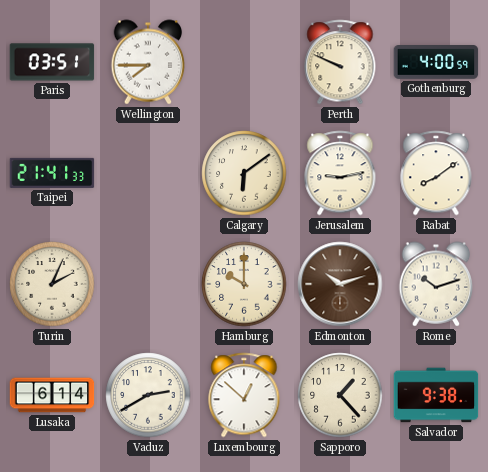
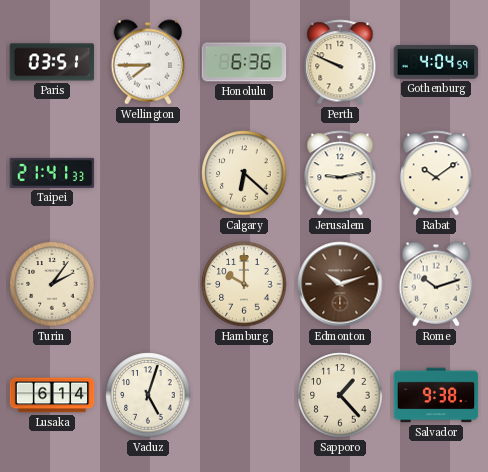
Honolulu: none -> 6:36 (244, 62)
Gothenburg: 4:00 -> 4:04 (436, 63)
Calgary: 6:09 -> 6:22 (244, 173)
Rabat: 8:09 -> 10:09 (436, 173)
Turin: 2:04 -> 2:06 (52, 284)
Vaduz: 2:40 -> 5:03 (148, 395)
Luxembourg: 12:52 -> none (244, 395)
